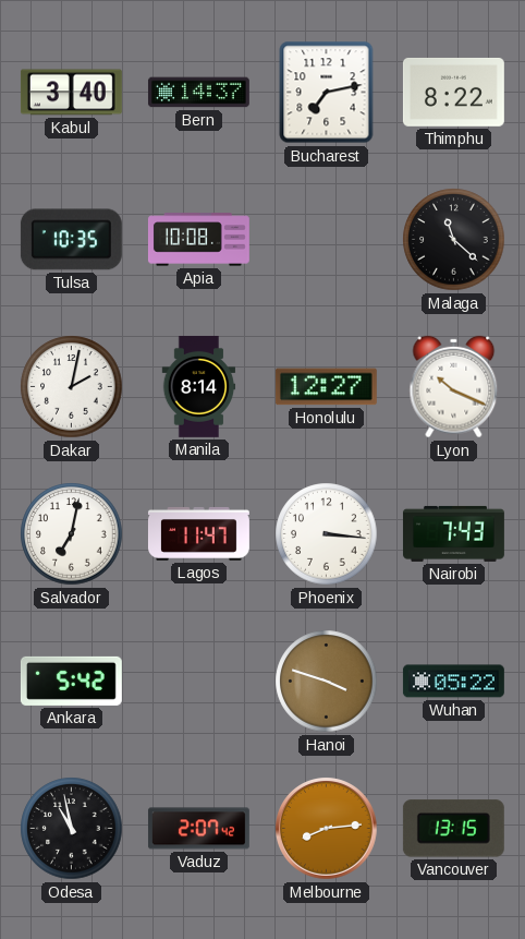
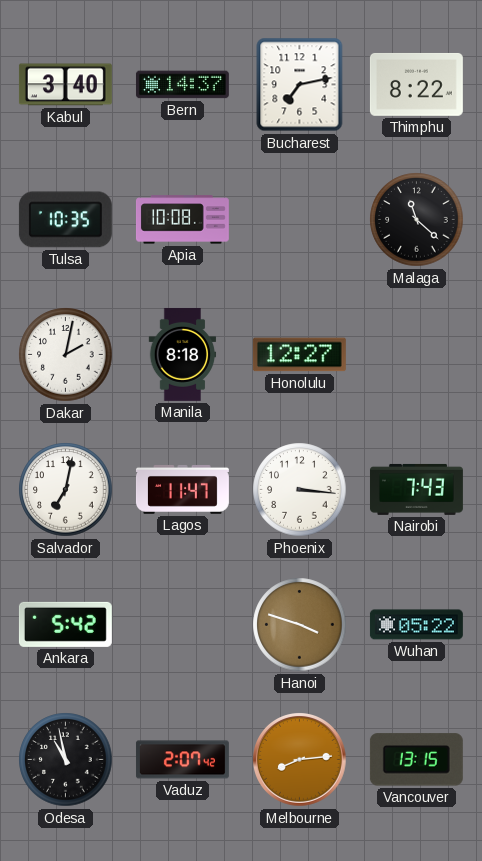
Manila: 8:14 -> 8:18 (183, 354)
Lyon: 10:19 -> none (454, 387)
